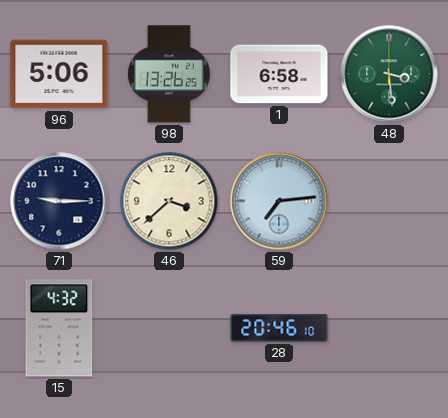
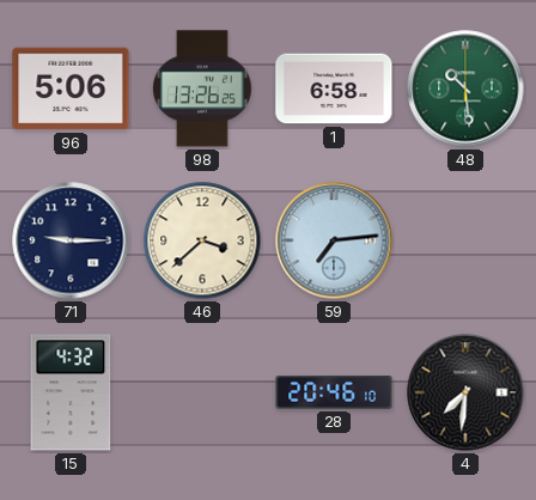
48: 3:29 -> 10:29 (465, 89)
4: none -> 7:31 (465, 392)
